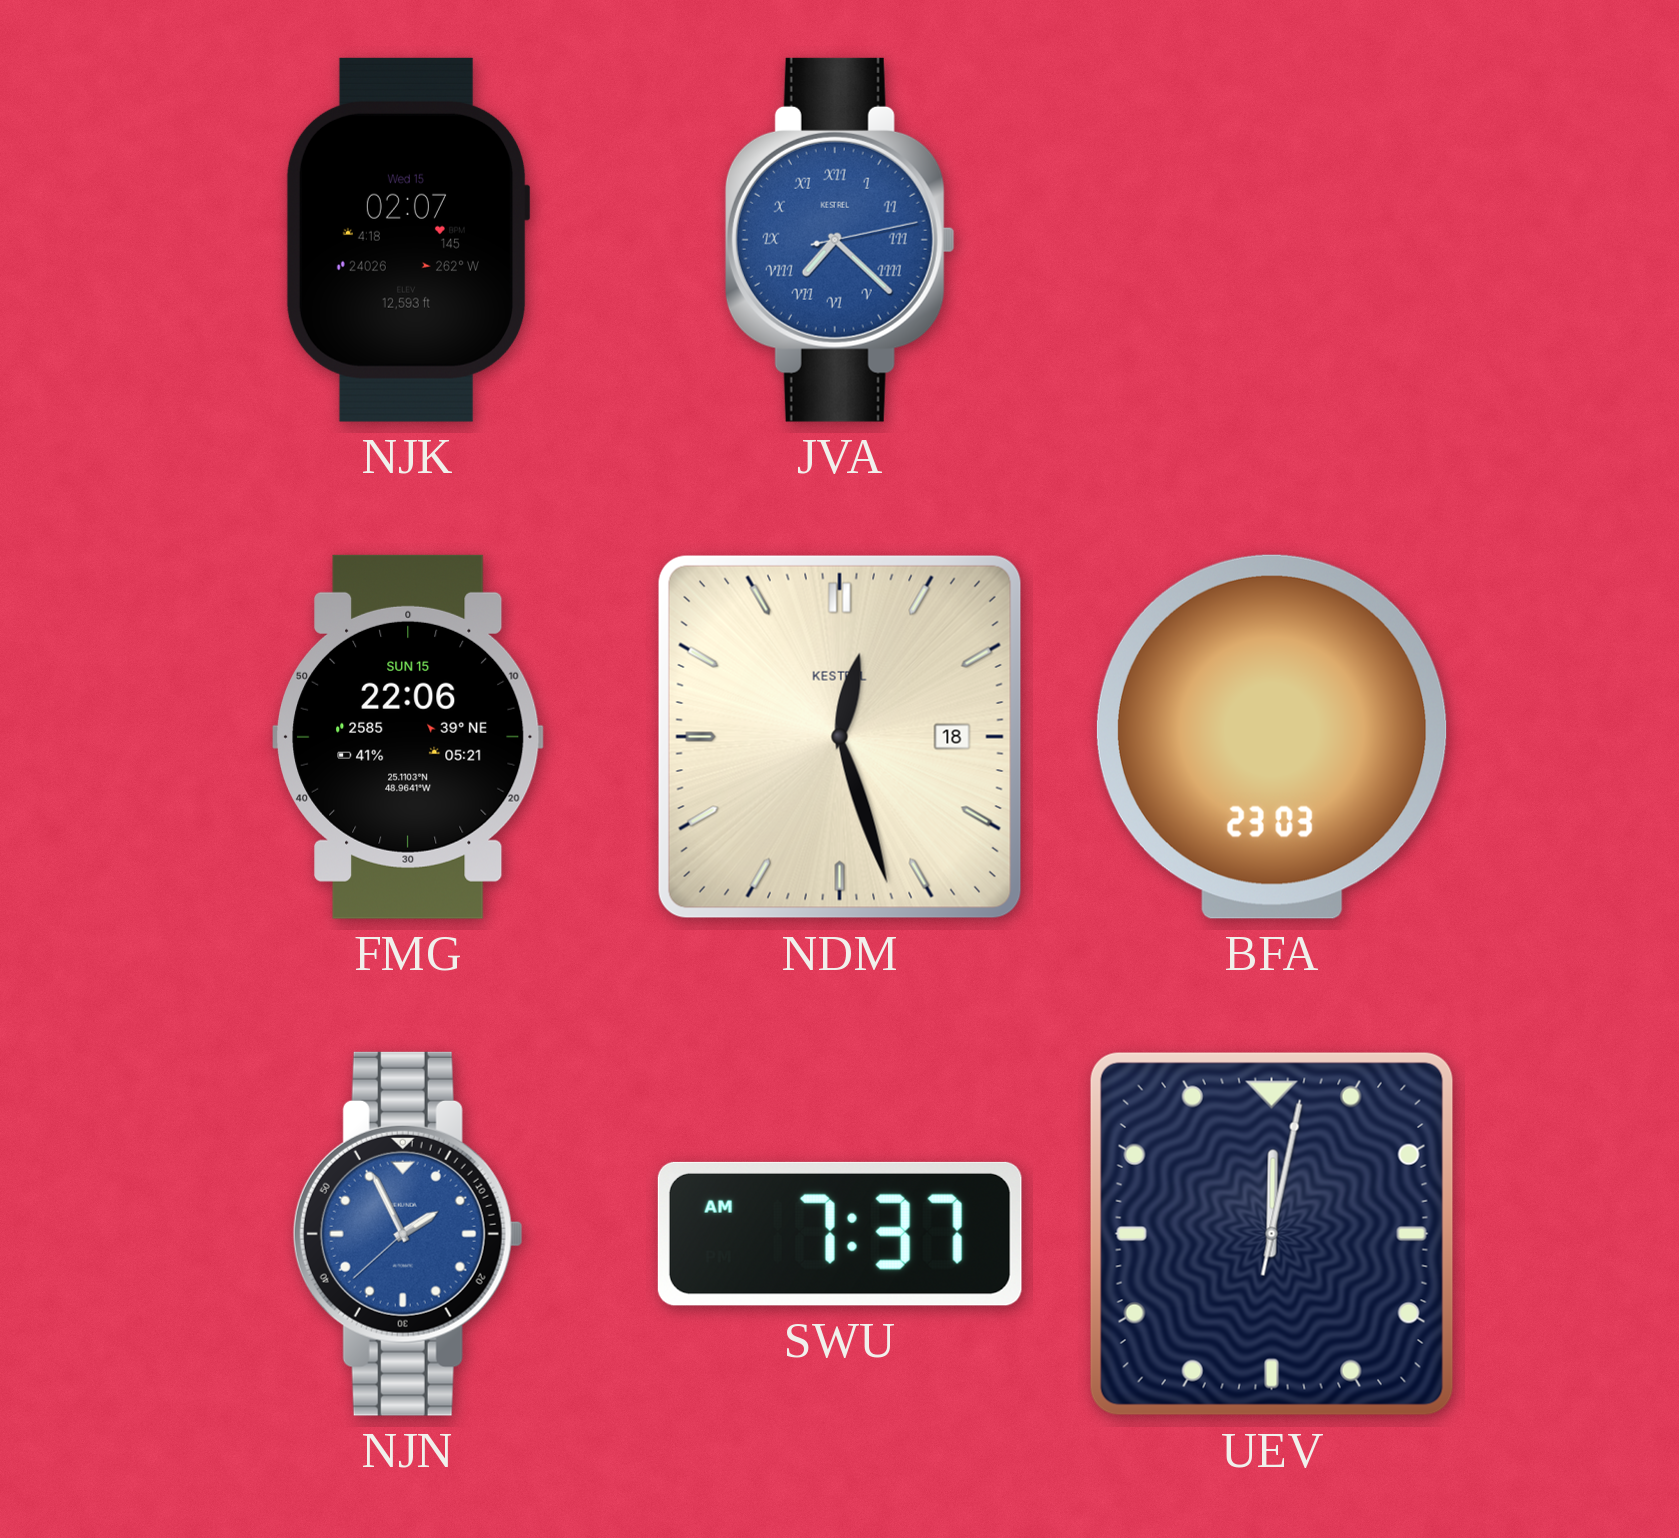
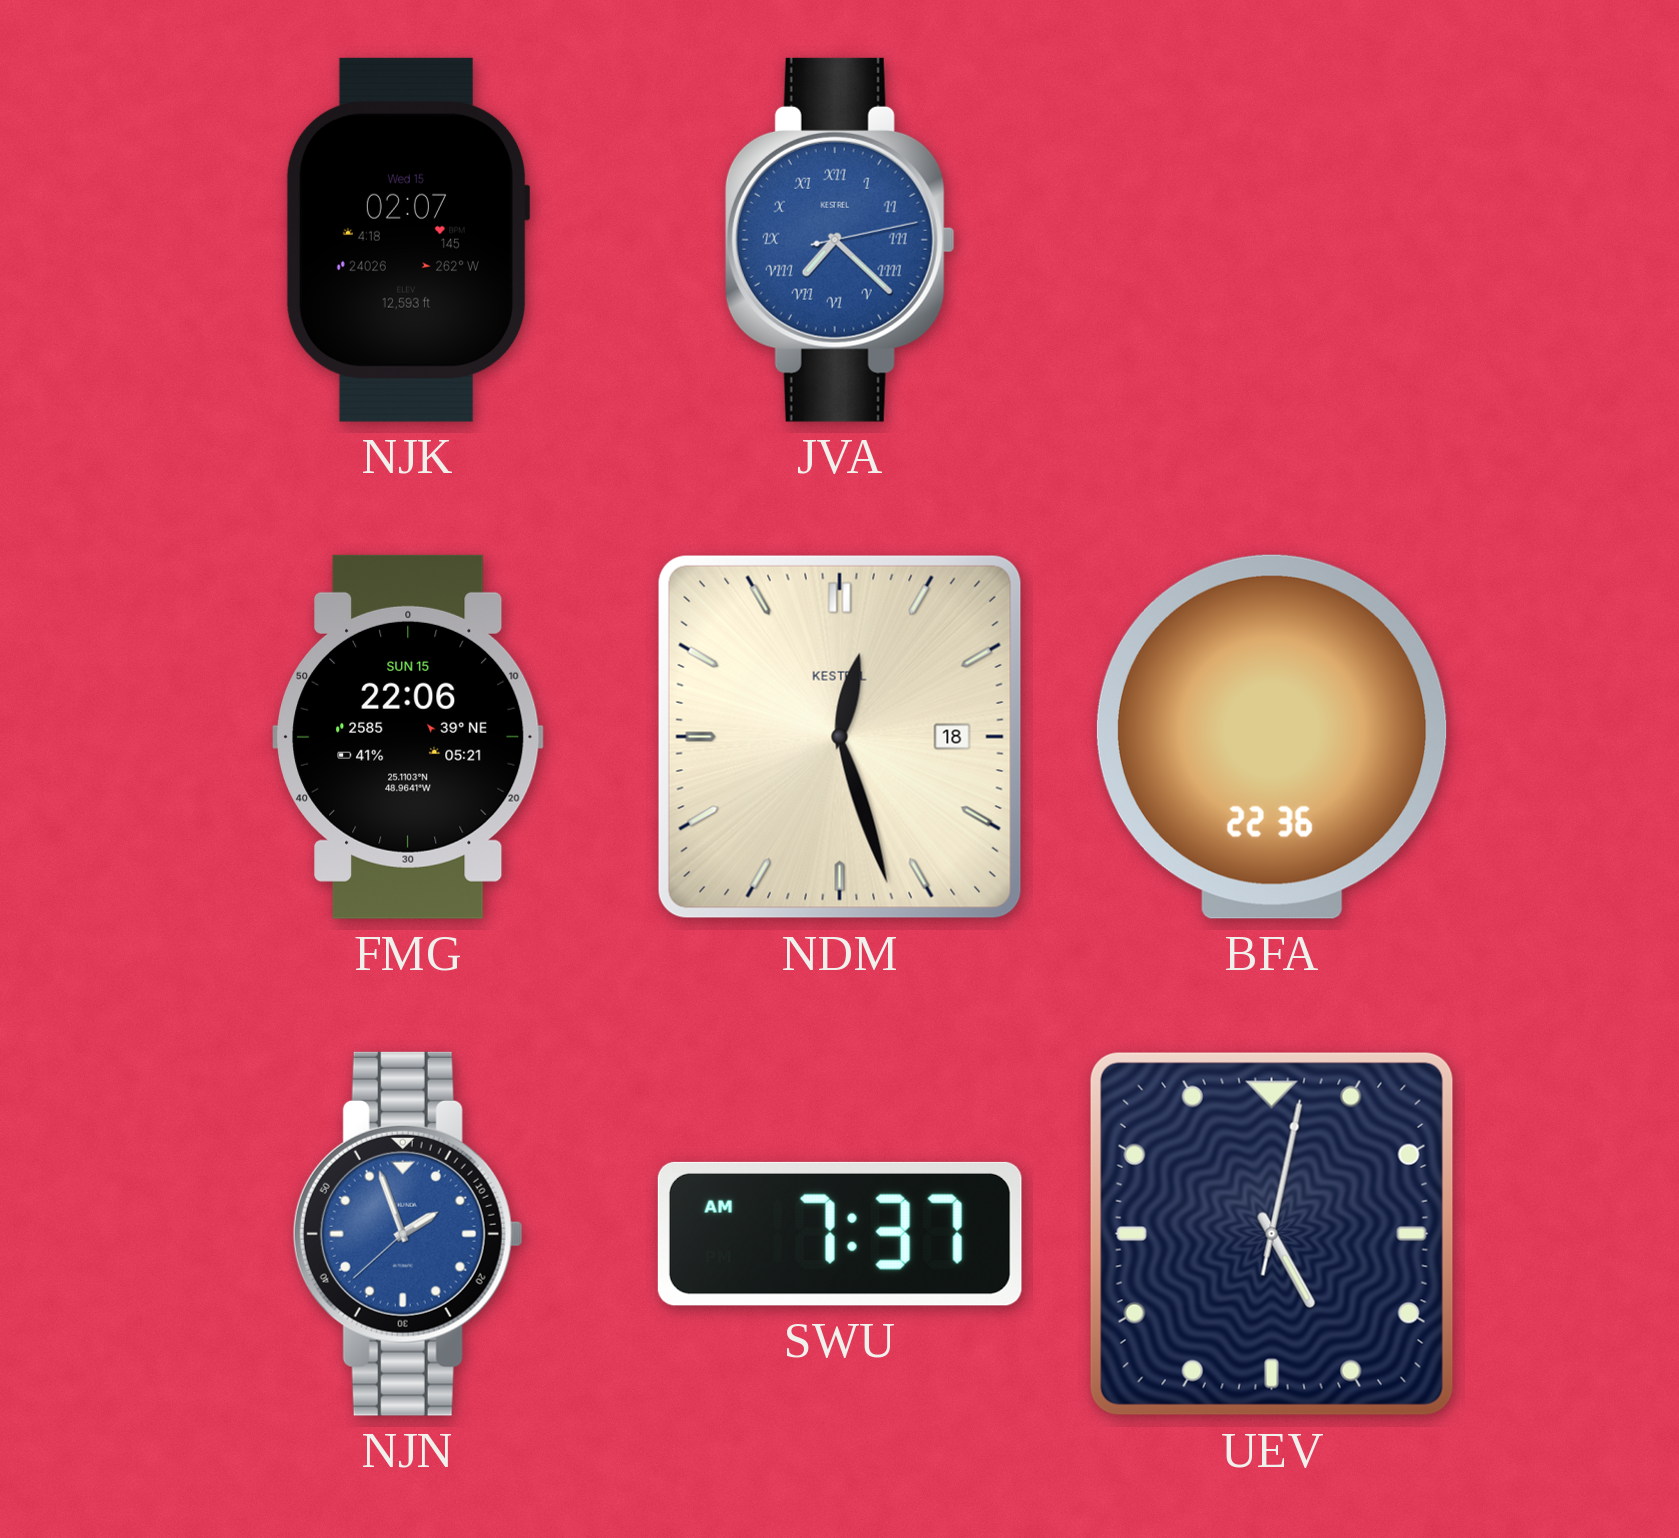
BFA: 23:03 -> 22:36 (1272, 737)
NJN: 1:55 -> 1:56 (408, 1234)
UEV: 12:02 -> 5:02 (1272, 1234)
